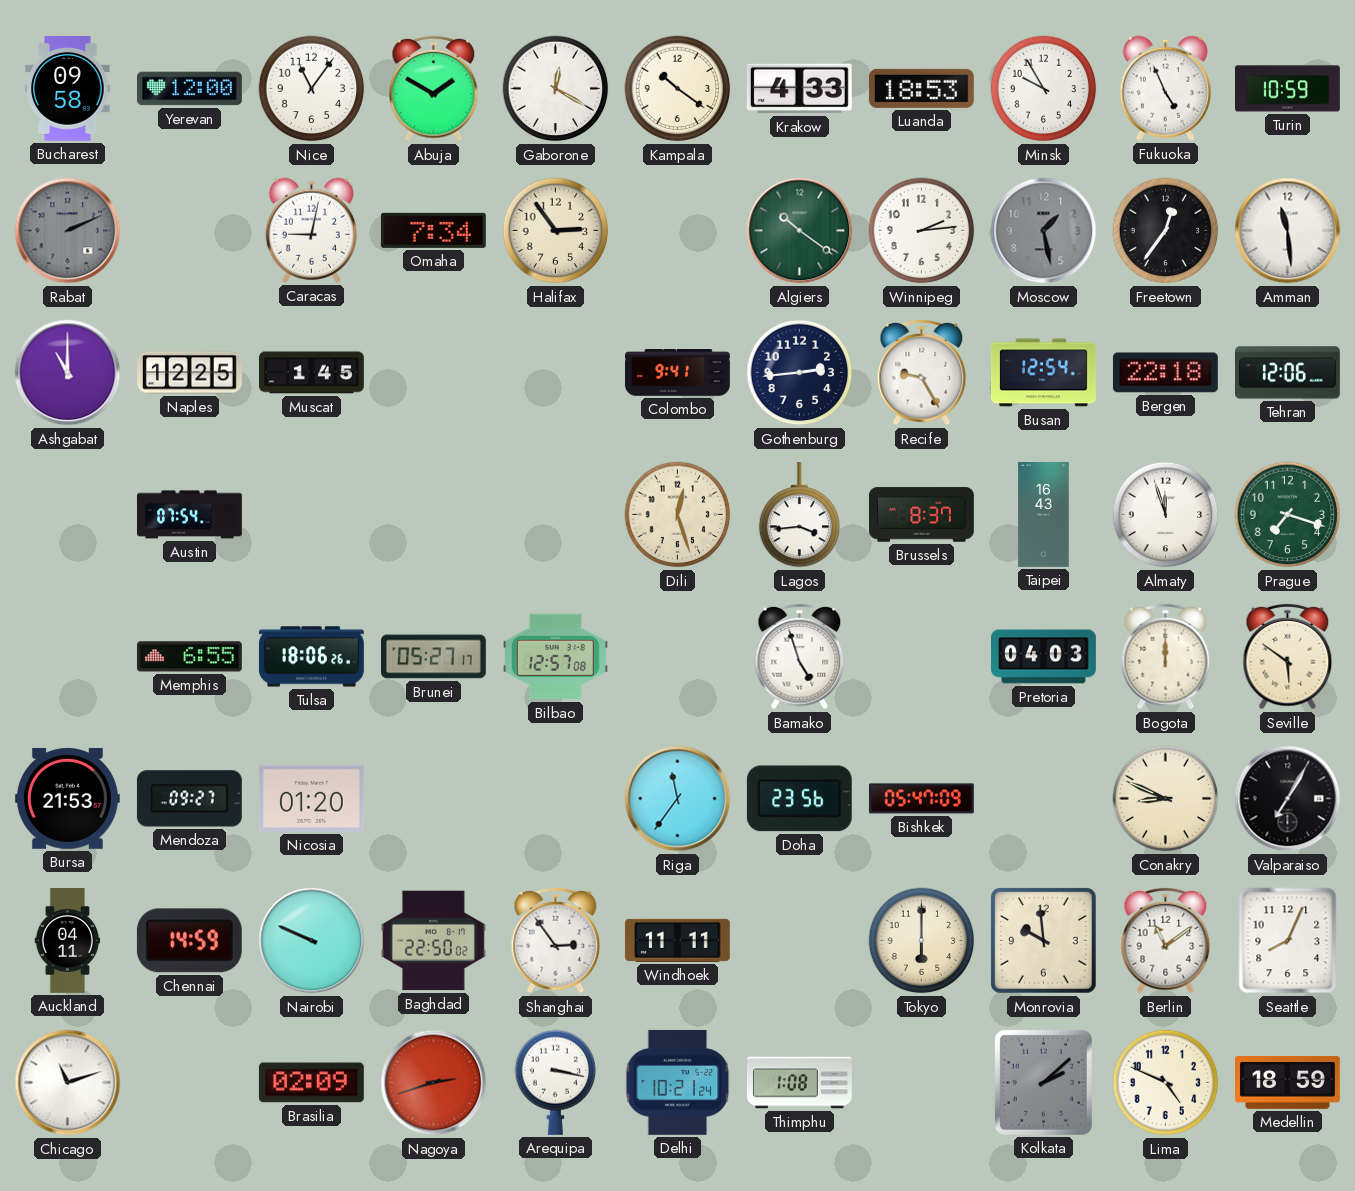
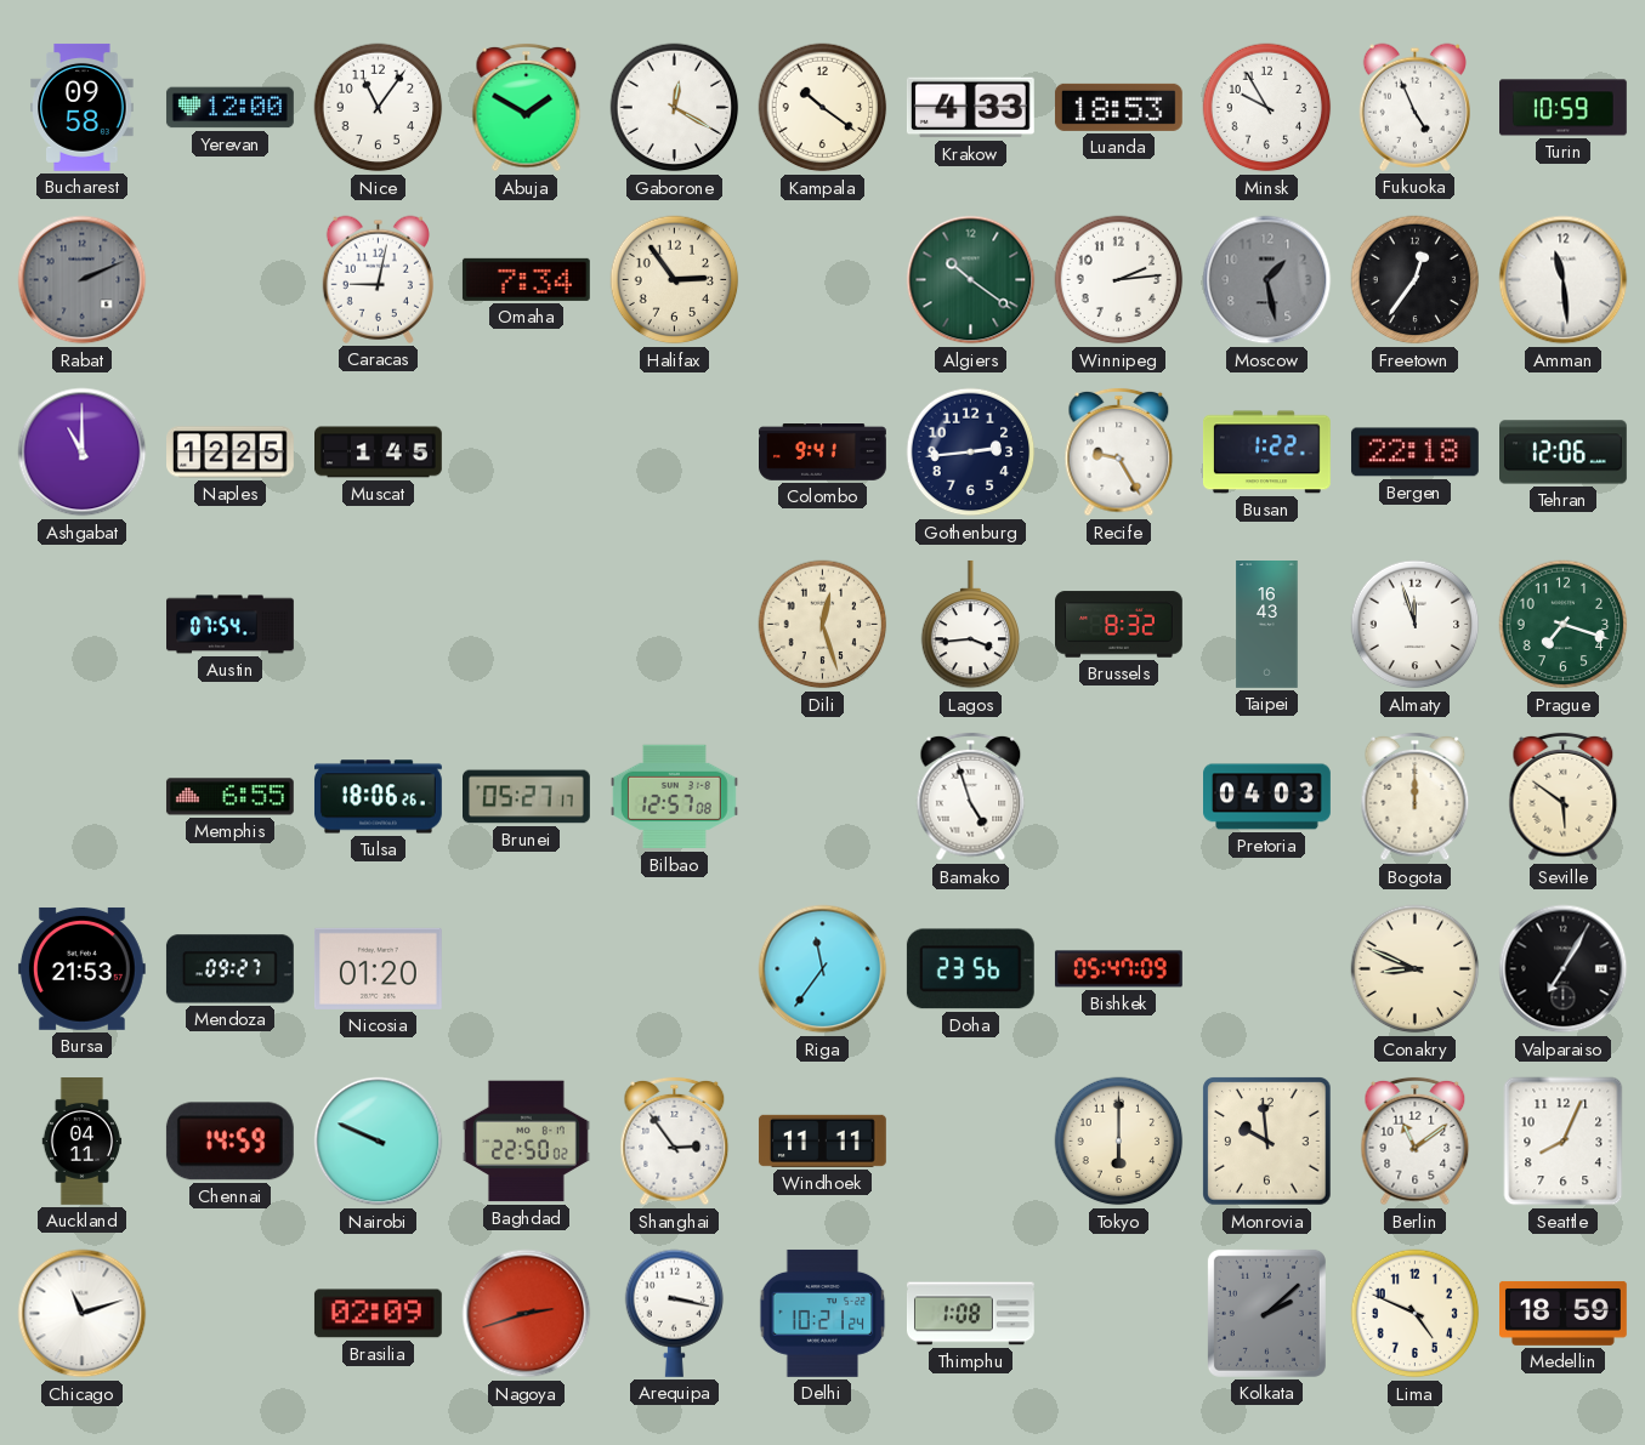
Busan: 12:54 -> 1:22 (1266, 453)
Brussels: 8:37 -> 8:32 (1119, 625)
